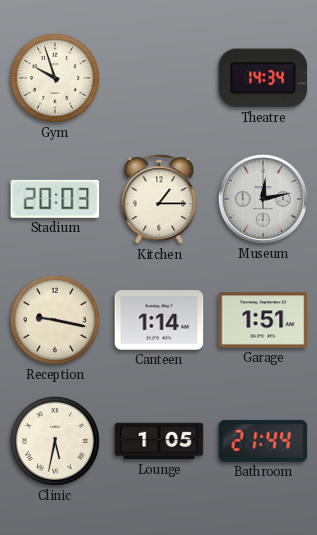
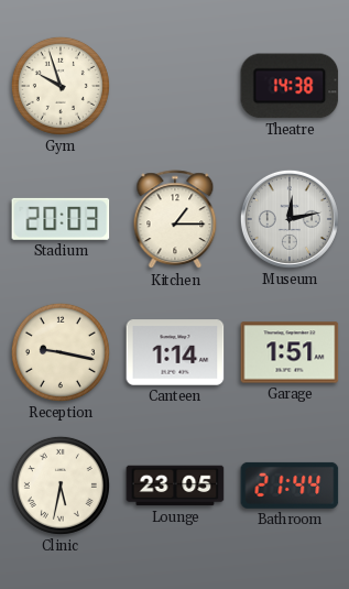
Theatre: 14:34 -> 14:38 (290, 86)
Lounge: 1:05 -> 23:05 (175, 486)
